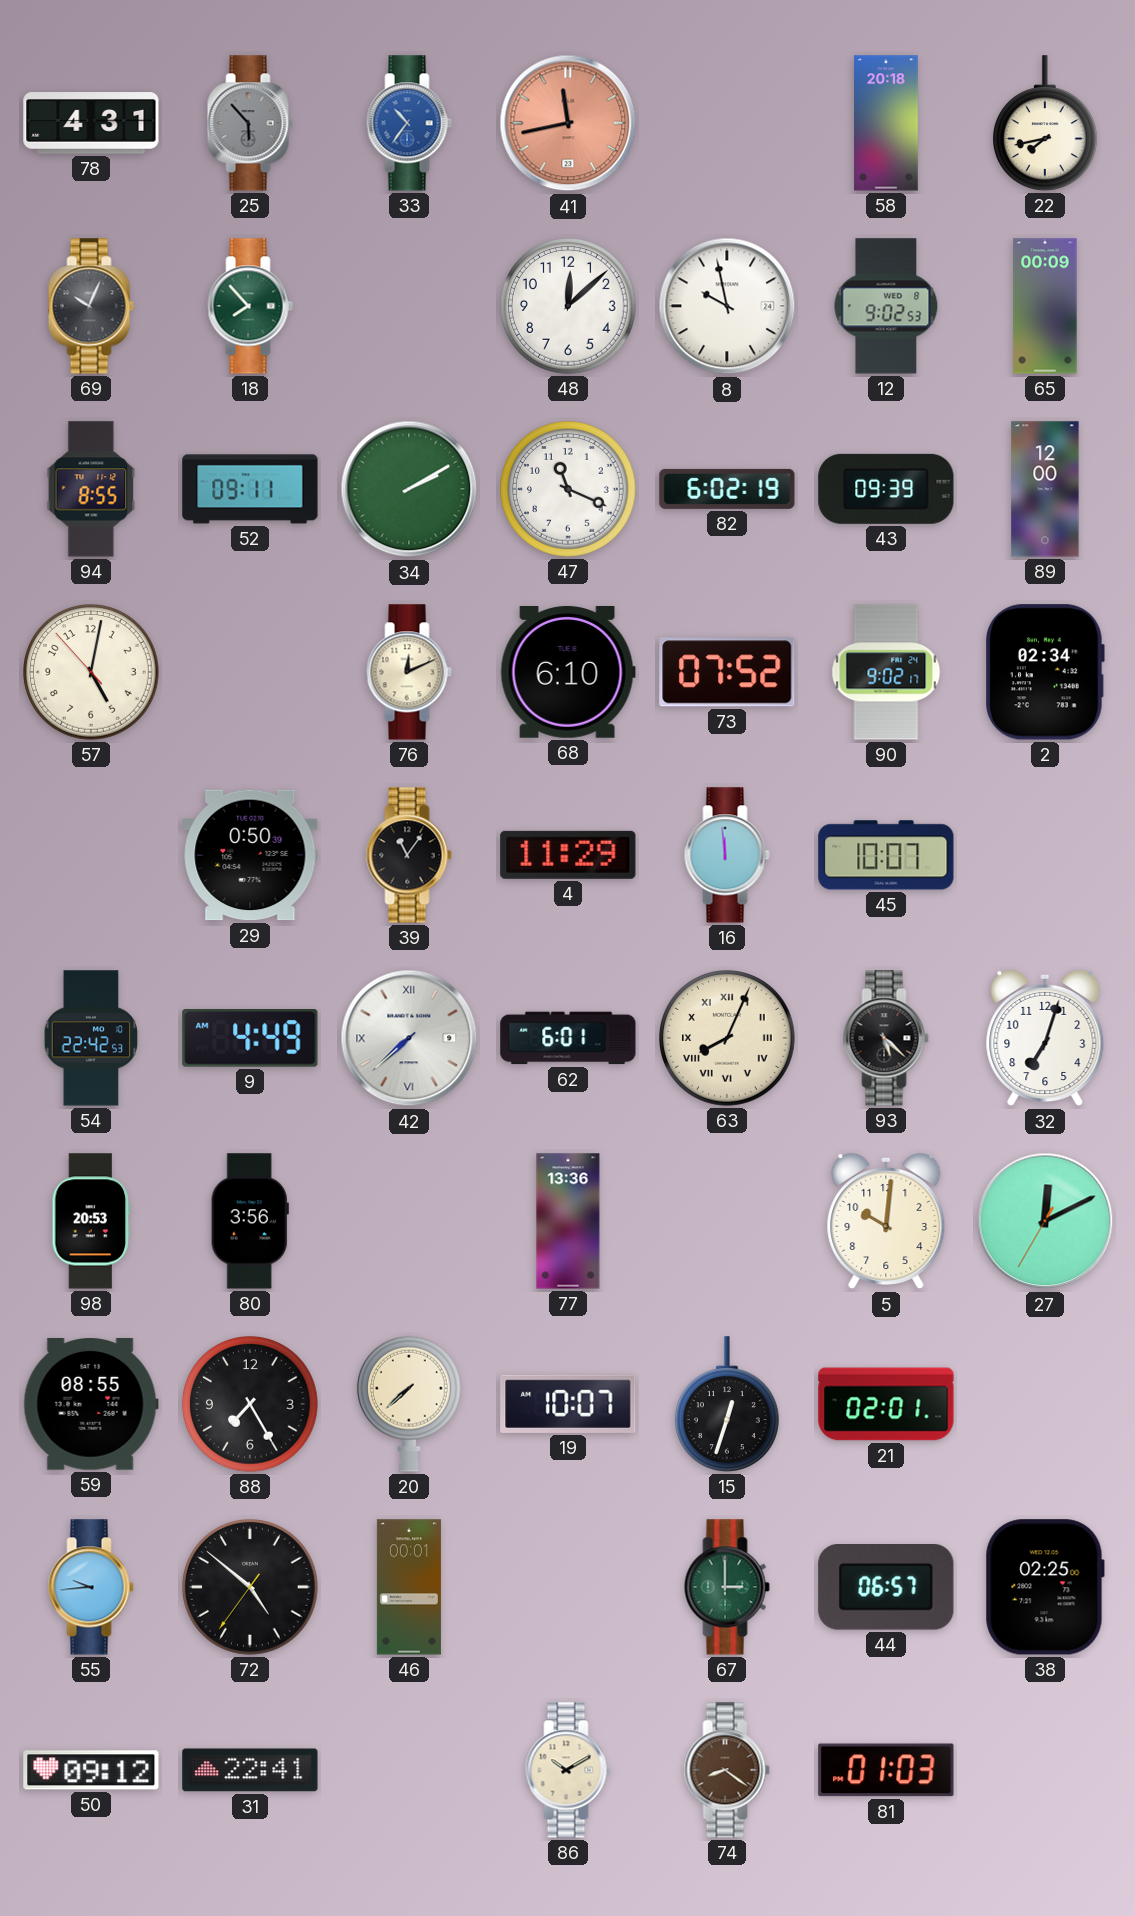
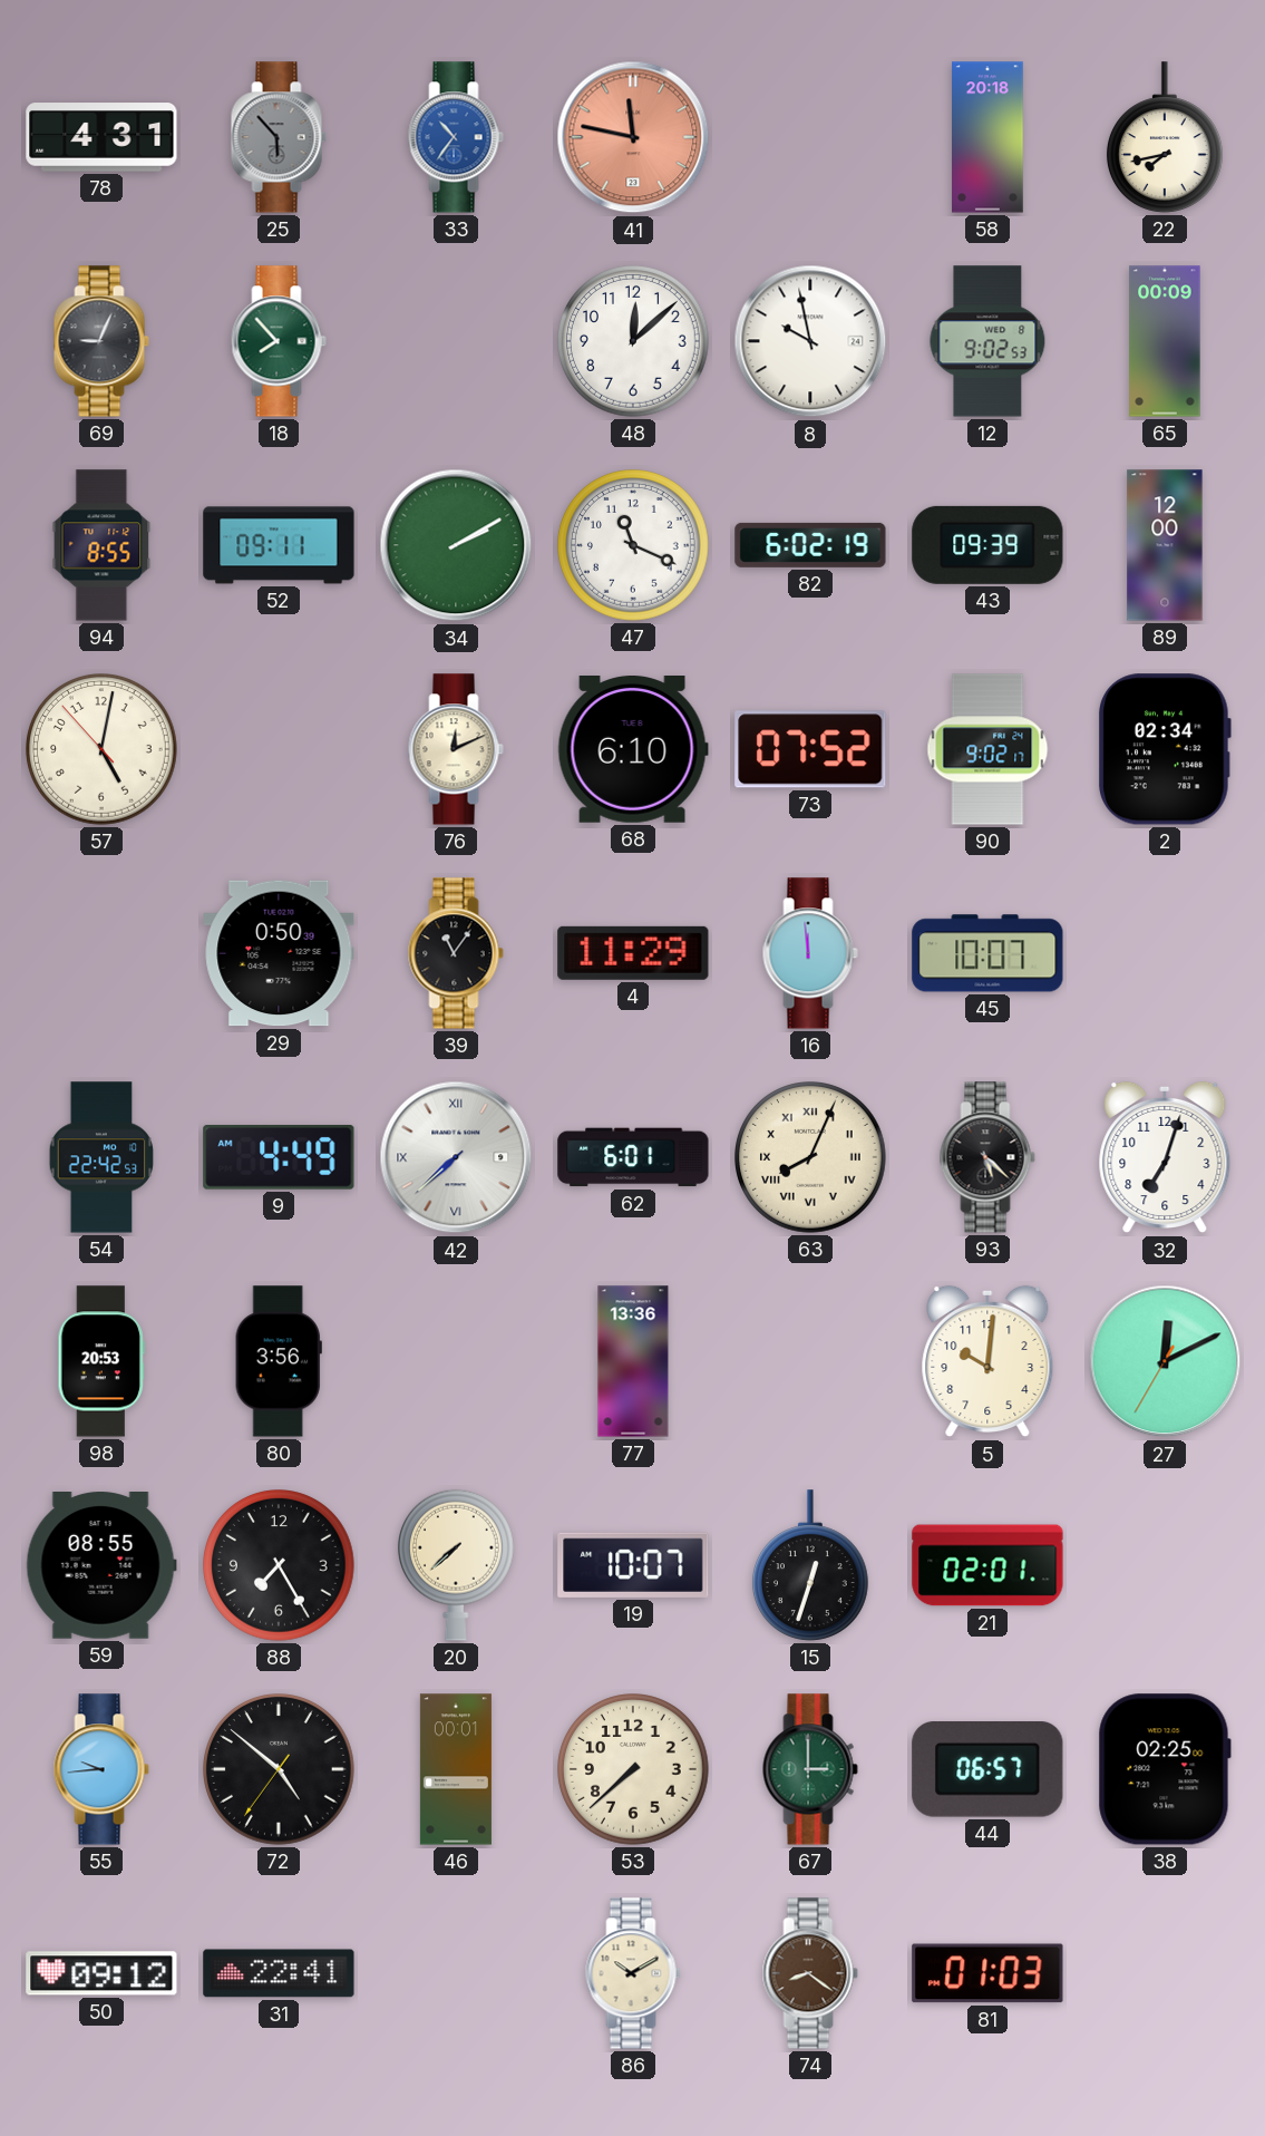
41: 11:43 -> 11:47 (633, 137)
69: 10:04 -> 9:04 (101, 341)
53: none -> 7:38 (634, 1770)
